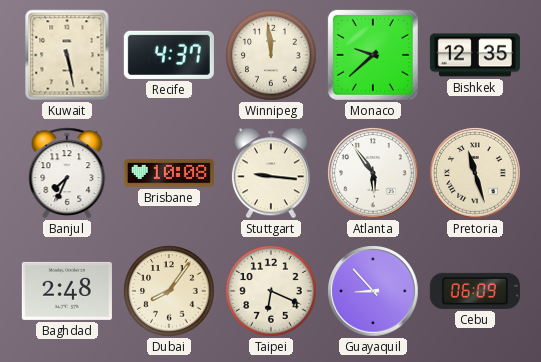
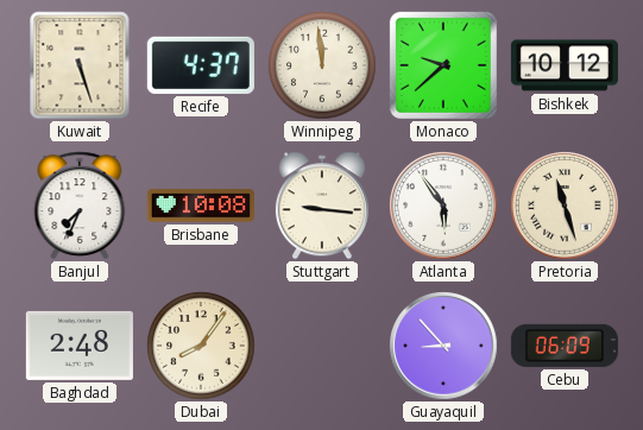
Kuwait: 5:28 -> 5:27 (80, 65)
Bishkek: 12:35 -> 10:12 (565, 65)
Taipei: 6:19 -> none (271, 291)
